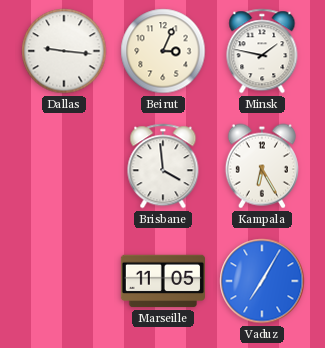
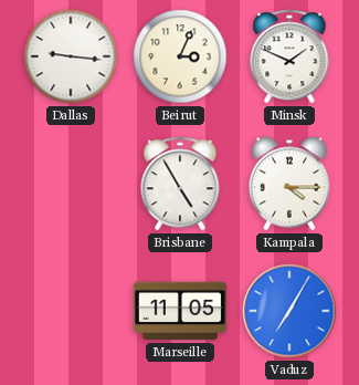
Minsk: 1:47 -> 1:49 (289, 56)
Brisbane: 3:59 -> 4:55 (180, 184)
Kampala: 6:25 -> 4:15 (289, 184)
